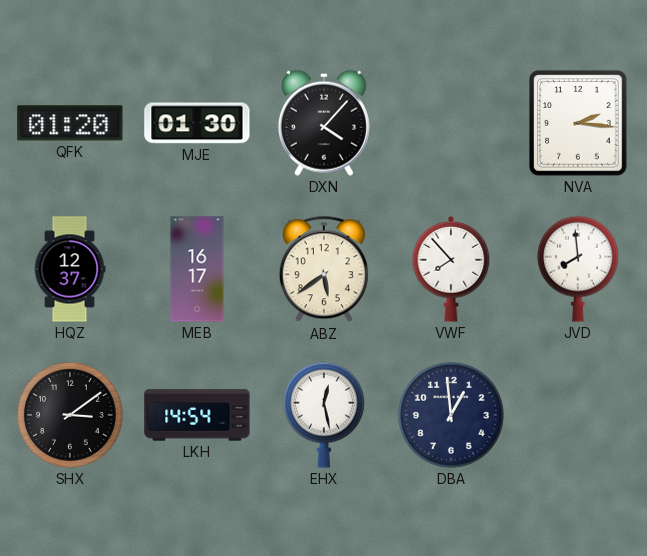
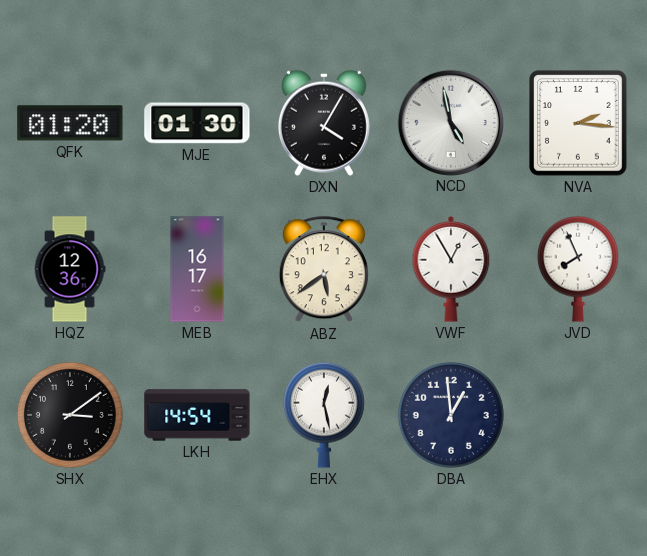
DXN: 4:07 -> 4:05 (324, 123)
NCD: none -> 4:58 (450, 122)
HQZ: 12:37 -> 12:36 (70, 269)
VWF: 7:53 -> 12:55 (451, 270)
JVD: 7:59 -> 7:56 (578, 269)
